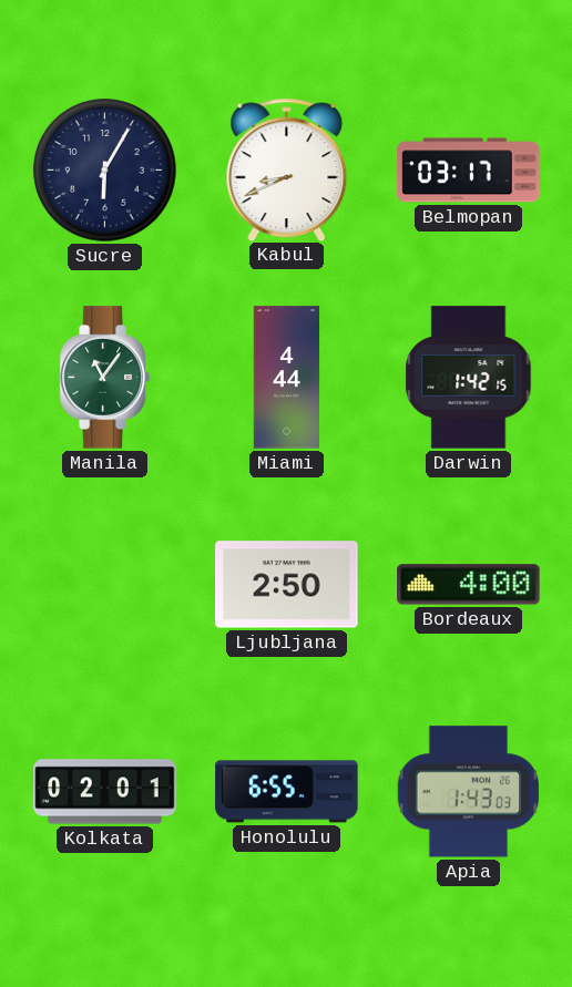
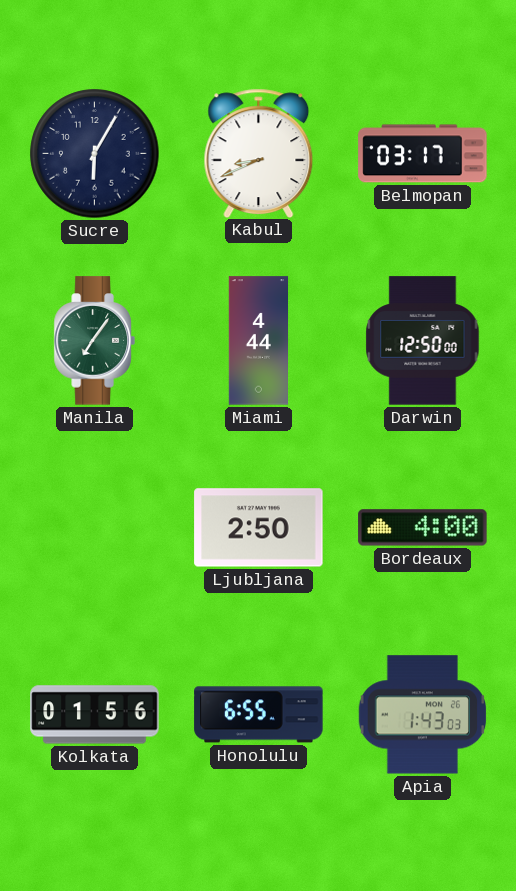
Manila: 11:06 -> 7:06 (94, 341)
Darwin: 1:42 -> 12:50 (423, 341)
Kolkata: 02:01 -> 01:56 (95, 715)
